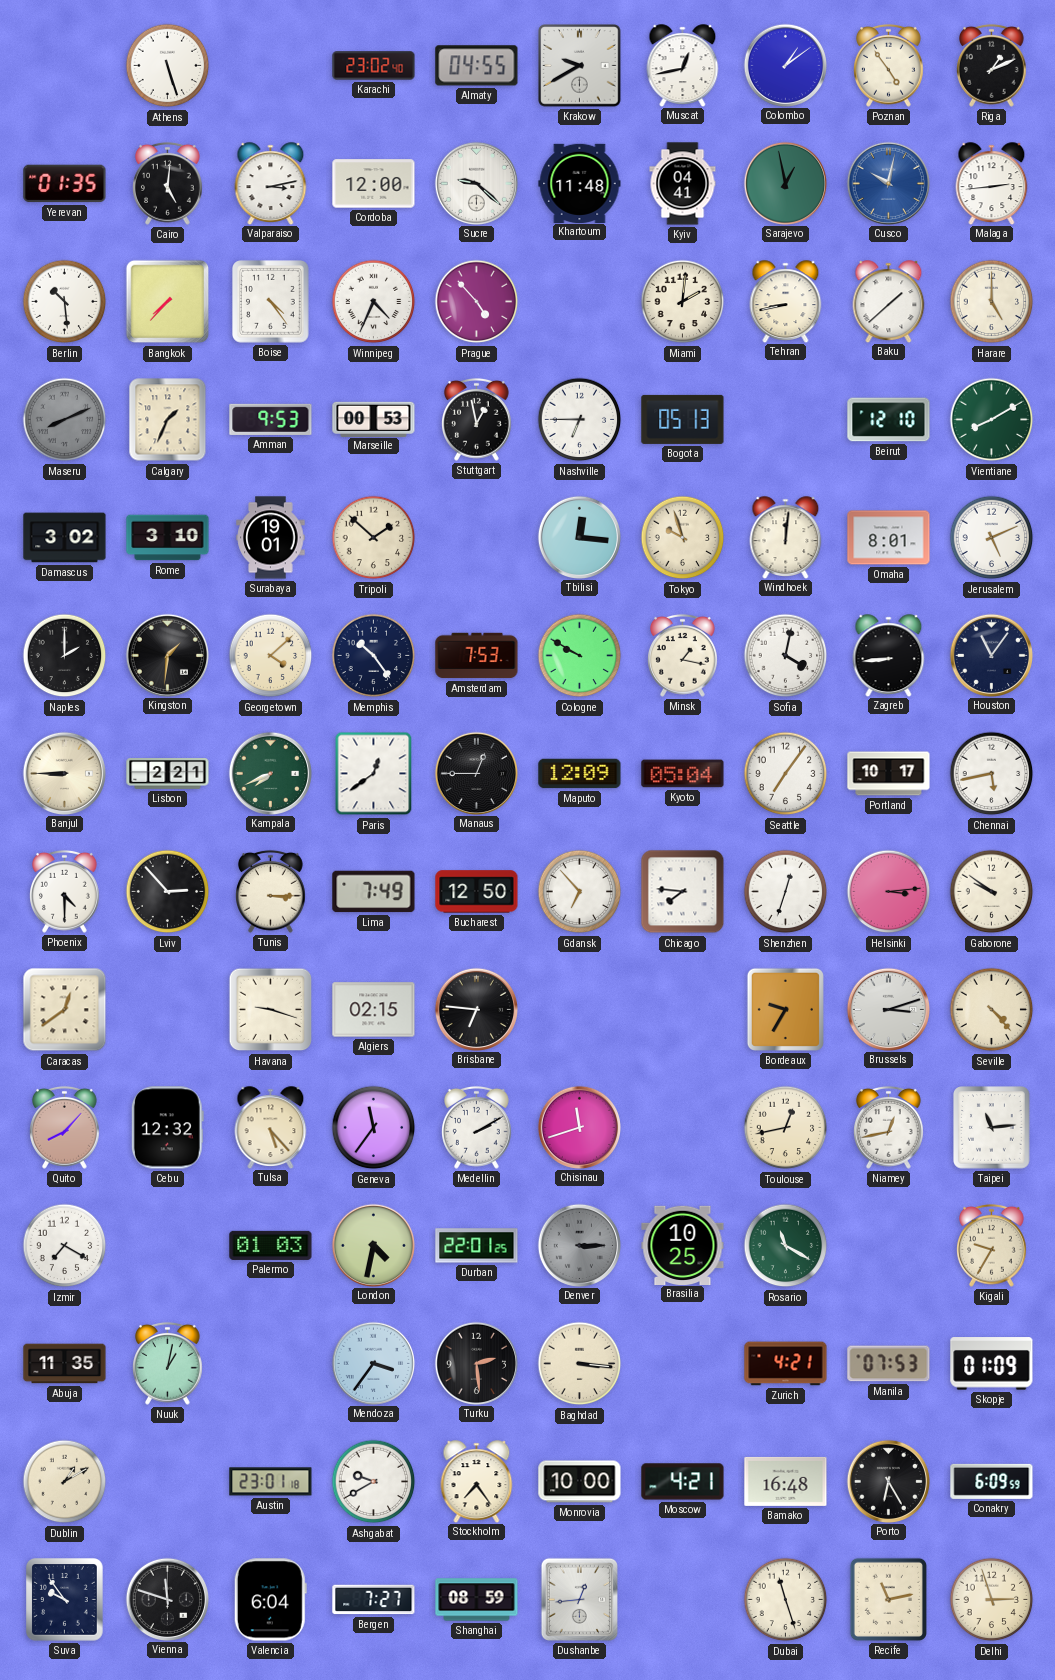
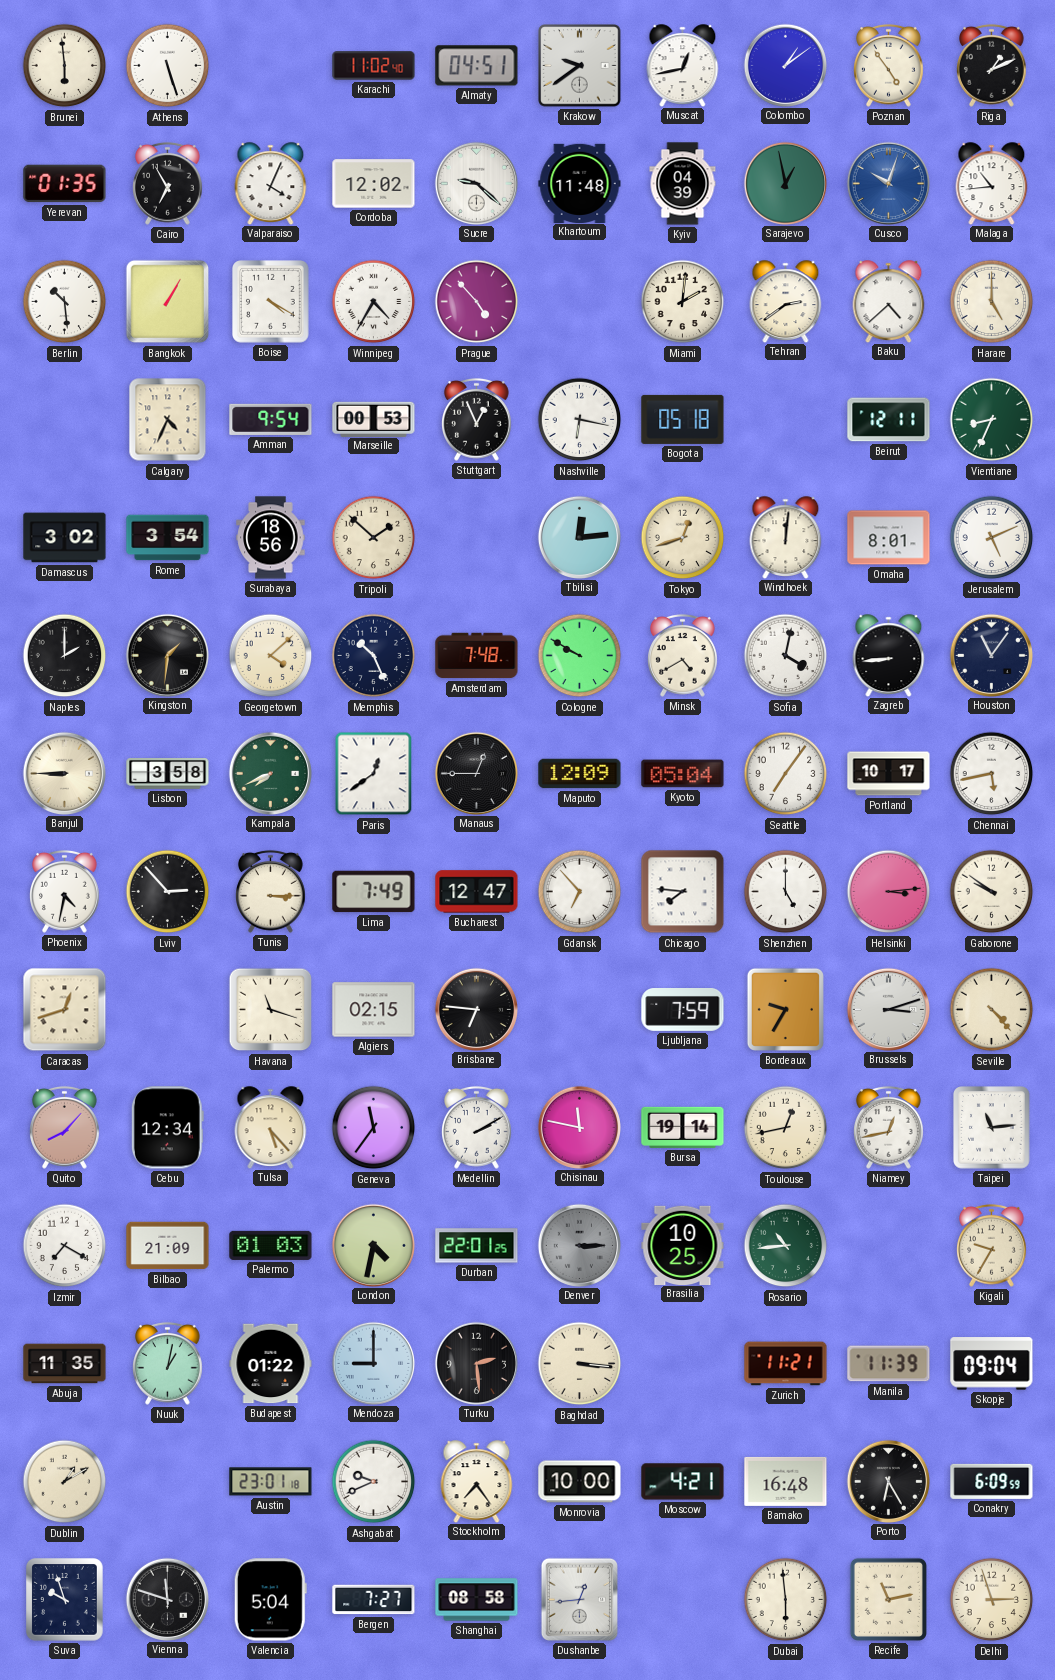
Brunei: none -> 5:59 (65, 66)
Karachi: 23:02 -> 11:02 (374, 66)
Almaty: 04:55 -> 04:51 (477, 66)
Krakow: 9:40 -> 9:39 (580, 66)
Cairo: 5:01 -> 6:55 (168, 183)
Valparaiso: 3:13 -> 4:04 (271, 183)
Cordoba: 12:00 -> 12:02 (374, 184)
Kyiv: 04:41 -> 04:39 (683, 184)
Cusco: 10:02 -> 10:03 (888, 183)
Malaga: 2:44 -> 10:44 (992, 183)
Bangkok: 7:37 -> 1:05 (168, 302)
Boise: 4:24 -> 4:20 (271, 302)
Winnipeg: 4:34 -> 4:35 (374, 302)
Tehran: 8:43 -> 2:39 (786, 301)
Baku: 1:38 -> 4:38 (889, 301)
Maseru: 8:11 -> none (65, 420)
Calgary: 1:34 -> 4:34 (168, 420)
Amman: 9:53 -> 9:54 (271, 419)
Stuttgart: 12:58 -> 12:56 (477, 419)
Nashville: 6:45 -> 6:17 (580, 420)
Bogota: 05:13 -> 05:18 (683, 419)
Beirut: 12:10 -> 12:11 (889, 420)
Vientiane: 8:10 -> 8:34 (992, 420)
Rome: 3:10 -> 3:54 (168, 538)
Surabaya: 19:01 -> 18:56 (271, 538)
Tbilisi: 12:16 -> 12:14 (579, 537)
Tokyo: 9:57 -> 12:42 (683, 538)
Memphis: 10:24 -> 10:26 (374, 656)
Amsterdam: 7:53 -> 7:48 (477, 656)
Minsk: 1:17 -> 4:40 (683, 655)
Lisbon: 2:21 -> 3:58 (168, 774)
Phoenix: 4:30 -> 4:32 (65, 891)
Bucharest: 12:50 -> 12:47 (477, 892)
Shenzhen: 12:33 -> 5:00 (786, 892)
Caracas: 12:39 -> 12:42 (65, 1010)
Havana: 9:18 -> 11:18 (271, 1010)
Ljubljana: none -> 7:59 (683, 1010)
Cebu: 12:32 -> 12:34 (167, 1128)
Chisinau: 11:42 -> 11:47 (579, 1127)
Bursa: none -> 19:14 (683, 1127)
Bilbao: none -> 21:09 (168, 1246)
Rosario: 11:20 -> 10:44 (786, 1246)
Budapest: none -> 01:22 (271, 1364)
Mendoza: 3:36 -> 9:00 (373, 1363)
Zurich: 4:21 -> 11:21 (786, 1364)
Manila: 07:53 -> 11:39 (889, 1364)
Skopje: 01:09 -> 09:04 (992, 1364)
Ashgabat: 9:40 -> 9:41 (374, 1482)
Suva: 9:54 -> 9:57 (65, 1600)
Valencia: 6:04 -> 5:04 (270, 1600)
Shanghai: 08:59 -> 08:58 (477, 1600)
Dubai: 11:27 -> 5:59 (786, 1600)
